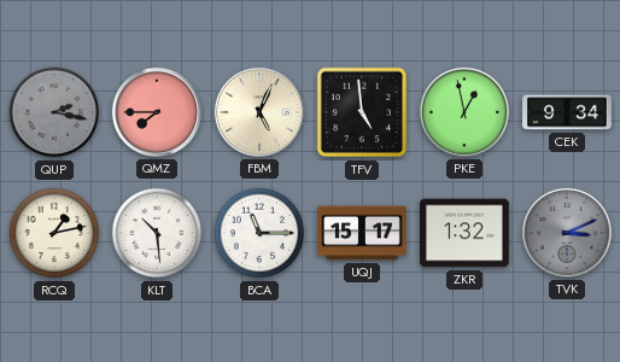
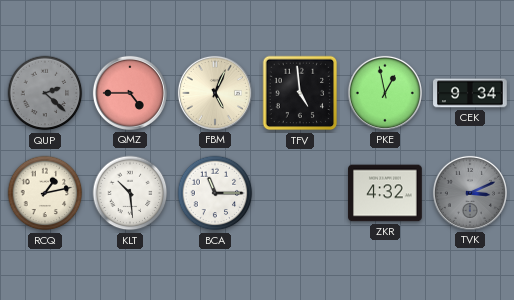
QUP: 2:17 -> 2:22 (45, 93)
QMZ: 7:45 -> 4:45 (130, 93)
UQJ: 15:17 -> none (362, 233)
ZKR: 1:32 -> 4:32 (385, 193)
